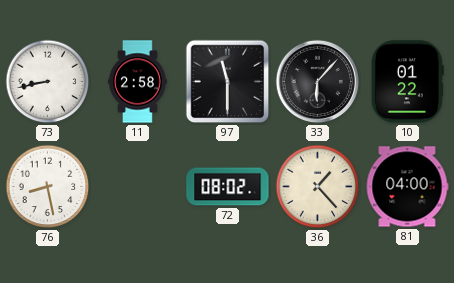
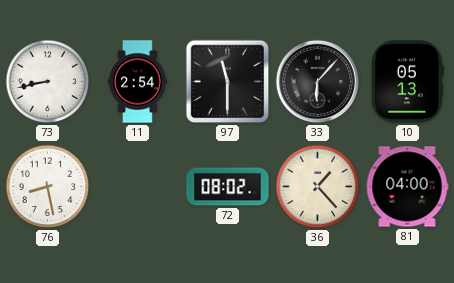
11: 2:58 -> 2:54 (138, 82)
10: 01:22 -> 05:13 (407, 82)
